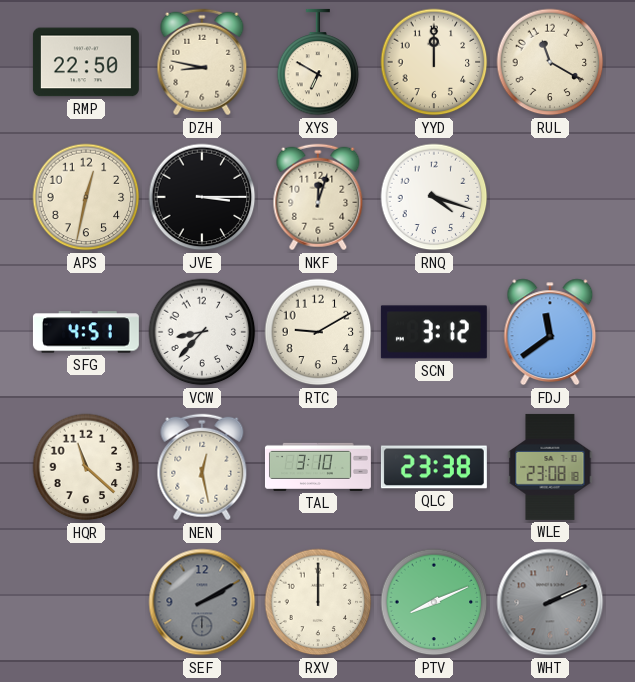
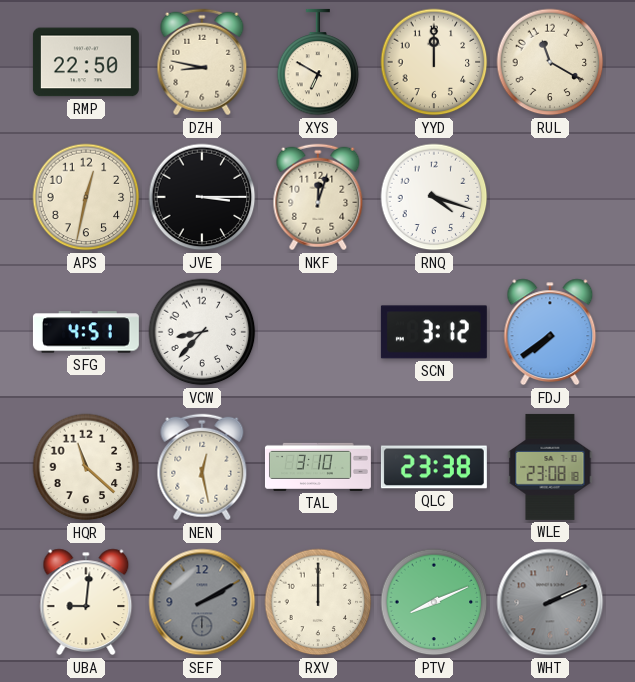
RTC: 9:10 -> none (318, 332)
FDJ: 11:39 -> 7:39 (550, 332)
UBA: none -> 9:01 (86, 602)
